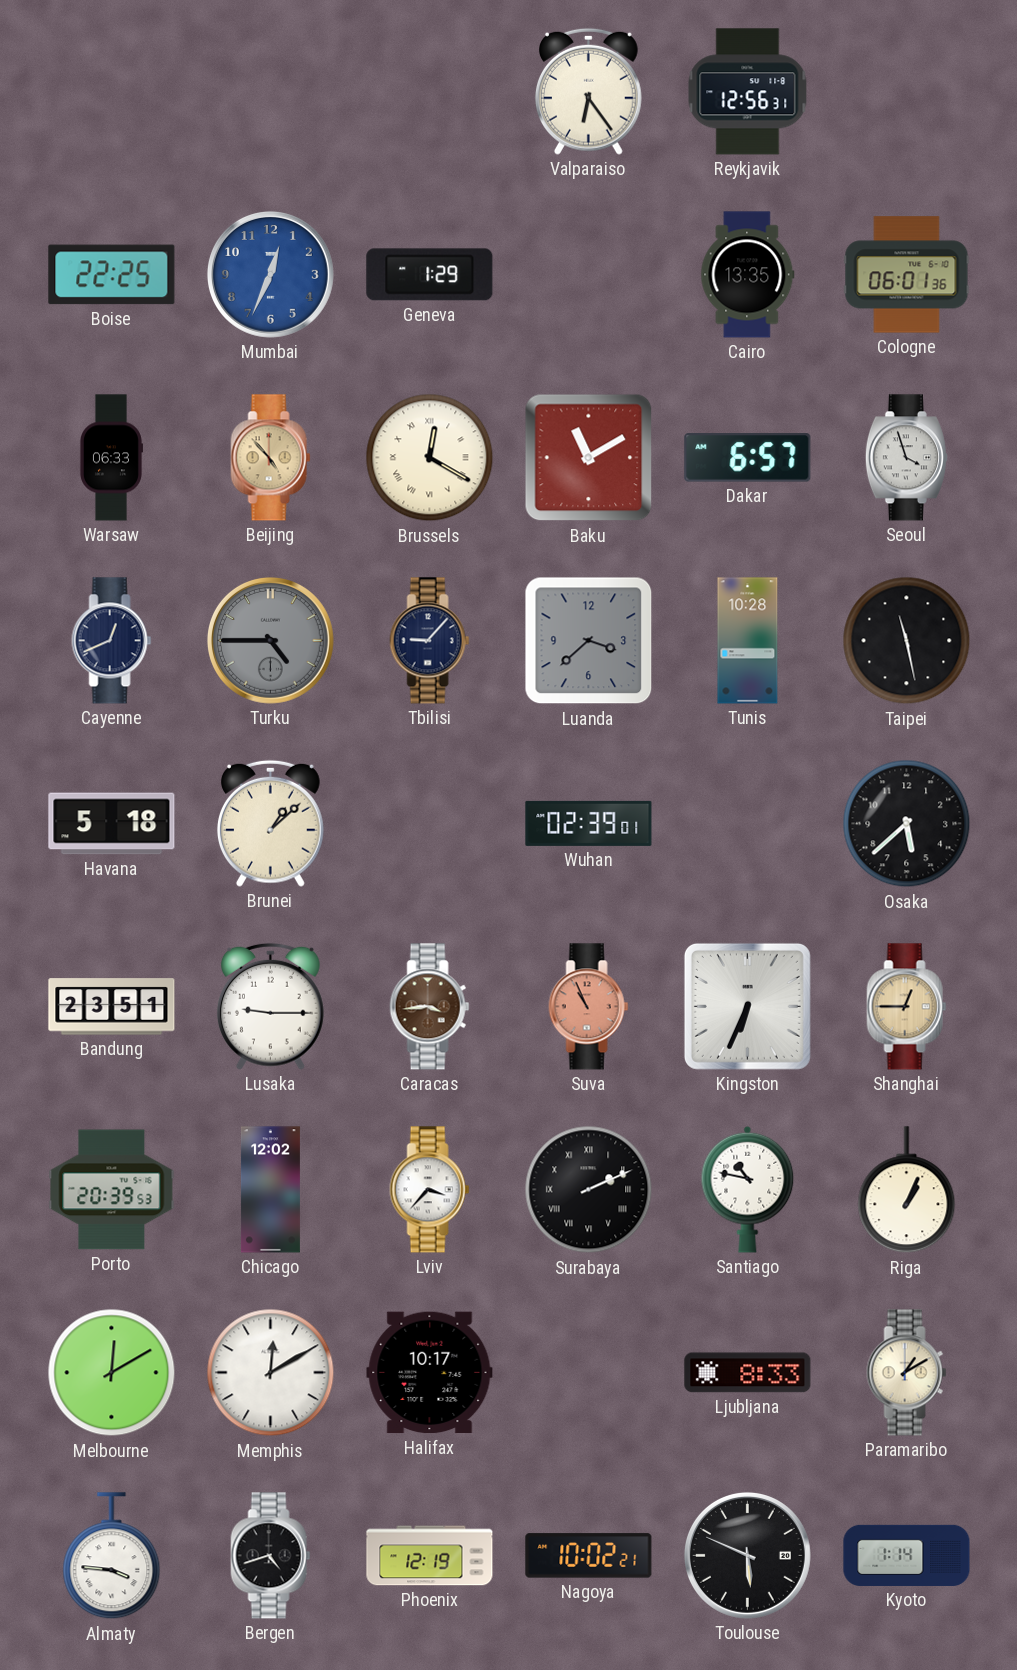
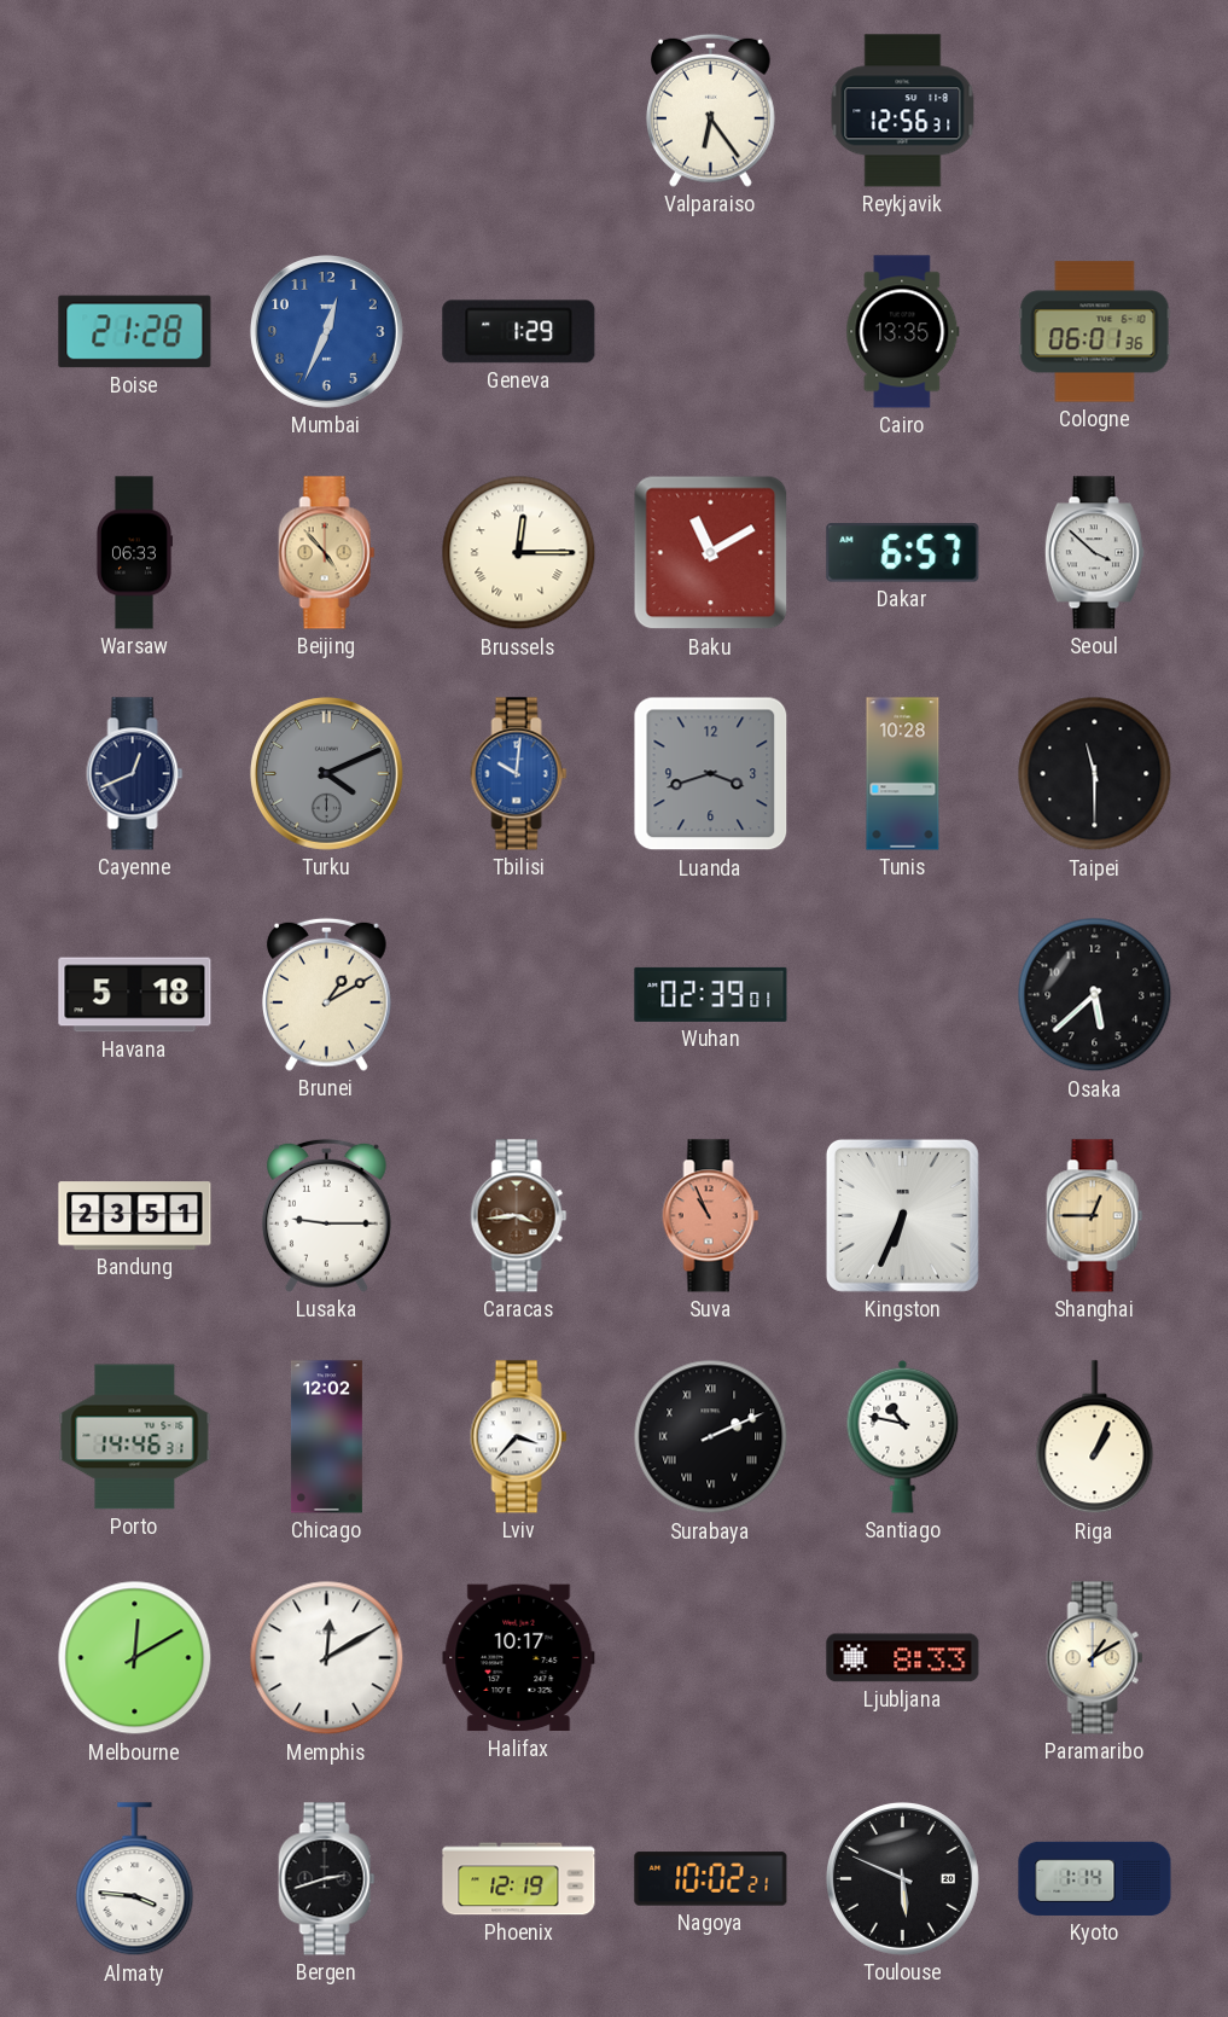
Boise: 22:25 -> 21:28 (135, 332)
Brussels: 12:20 -> 12:15 (519, 553)
Seoul: 3:57 -> 3:52 (1094, 553)
Turku: 4:45 -> 4:11 (326, 773)
Tbilisi: 9:07 -> 10:01 (519, 774)
Tbilisi dial: navy -> blue (519, 774)
Luanda: 3:38 -> 3:42 (711, 774)
Taipei: 11:28 -> 11:30 (1095, 774)
Brunei: 1:08 -> 1:10 (326, 994)
Porto: 20:39 -> 14:46 (135, 1437)
Bergen: 4:42 -> 2:42 (327, 1879)
